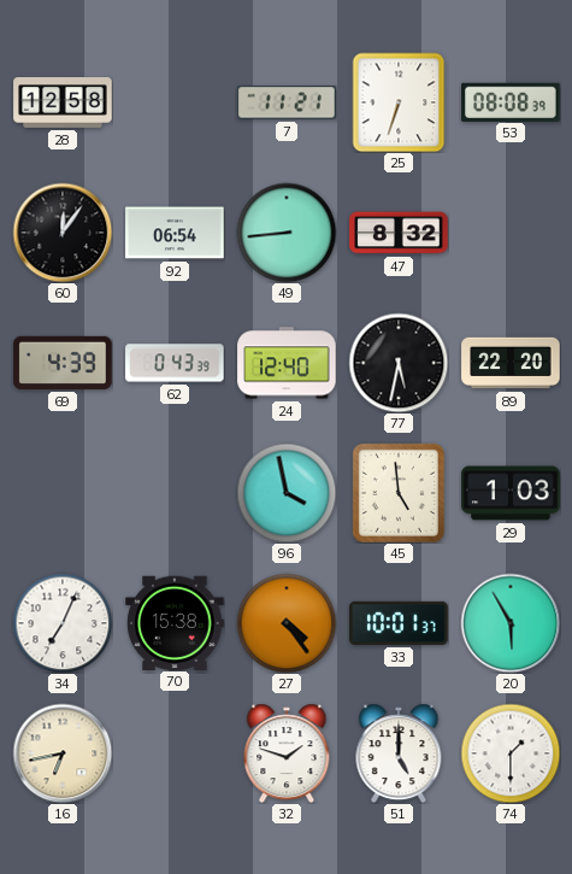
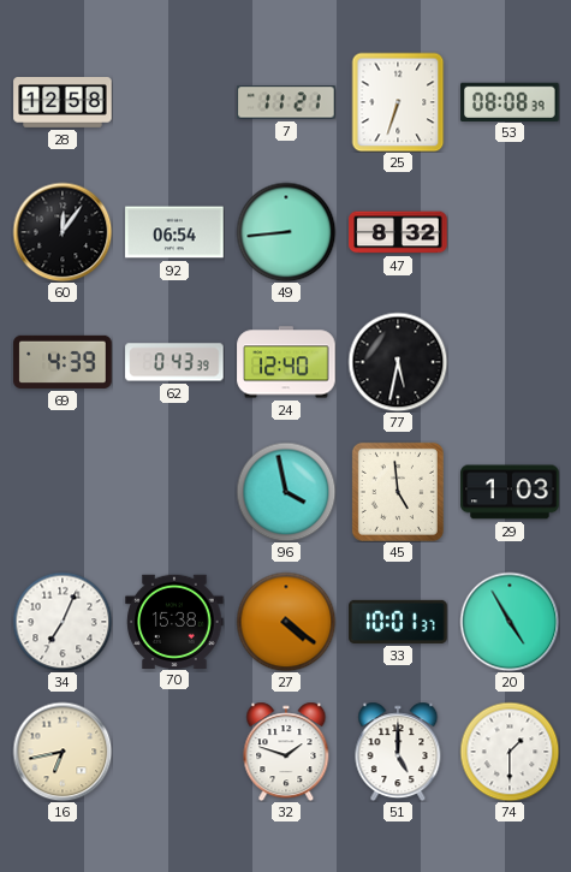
89: 22:20 -> none (511, 363)
27: 4:24 -> 4:21 (286, 622)
20: 5:55 -> 4:55 (510, 622)
